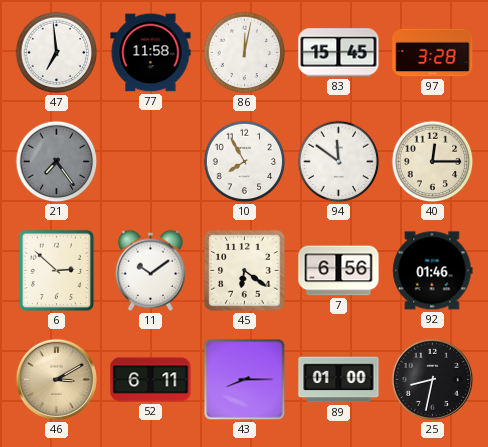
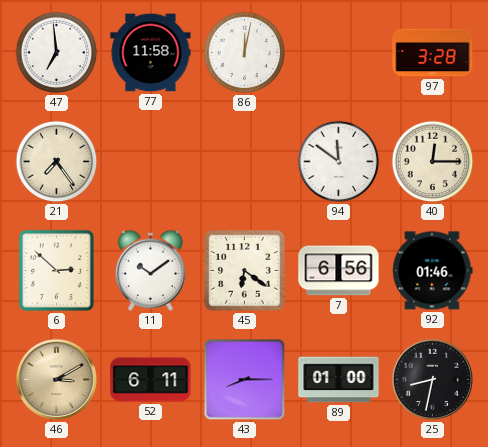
83: 15:45 -> none (339, 53)
21 dial: grey -> cream (57, 162)
10: 7:55 -> none (245, 162)
